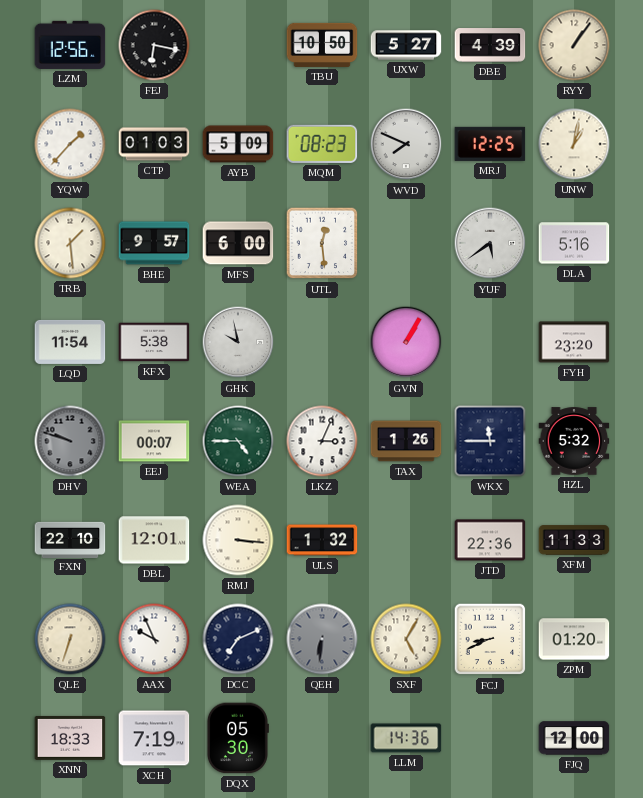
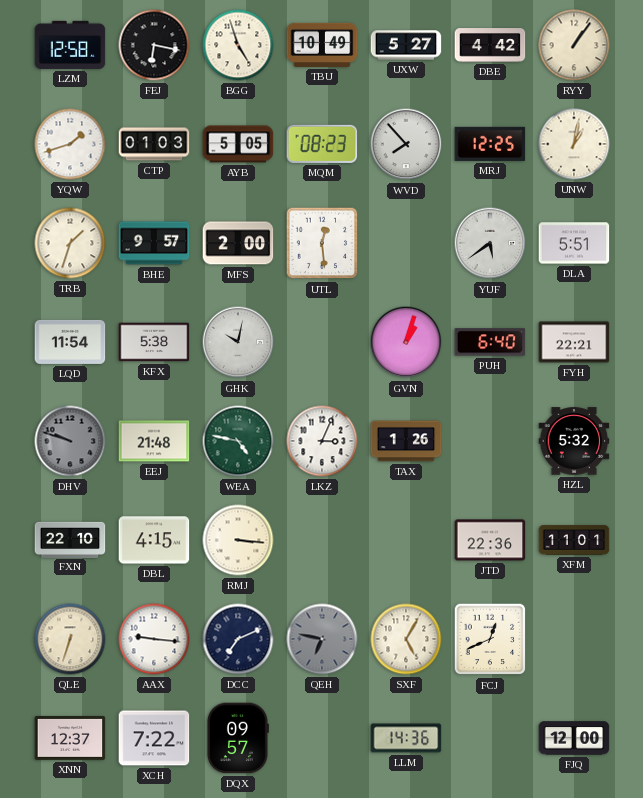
LZM: 12:56 -> 12:58 (70, 45)
BGG: none -> 4:57 (238, 45)
TBU: 10:50 -> 10:49 (322, 45)
DBE: 4:39 -> 4:42 (490, 45)
YQW: 1:37 -> 1:42 (70, 144)
AYB: 5:09 -> 5:05 (238, 144)
WVD: 7:49 -> 7:53 (406, 144)
TRB: 1:29 -> 1:33 (70, 243)
MFS: 6:00 -> 2:00 (238, 243)
DLA: 5:16 -> 5:51 (574, 243)
GHK: 9:58 -> 10:02 (238, 342)
GVN: 1:05 -> 1:03 (406, 342)
PUH: none -> 6:40 (490, 342)
FYH: 23:20 -> 22:21 (574, 342)
EEJ: 00:07 -> 21:48 (154, 441)
WEA: 4:45 -> 4:47 (238, 441)
WKX: 11:45 -> none (490, 441)
DBL: 12:01 -> 4:15 (154, 540)
ULS: 1:32 -> none (322, 540)
XFM: 11:33 -> 11:01 (574, 540)
AAX: 9:56 -> 9:16 (154, 639)
QEH: 6:31 -> 6:47 (322, 639)
FCJ: 8:41 -> 12:41 (490, 639)
ZPM: 01:20 -> none (574, 639)
XNN: 18:33 -> 12:37 (70, 738)
XCH: 7:19 -> 7:22 (154, 738)
DQX: 05:30 -> 09:57 (237, 738)
